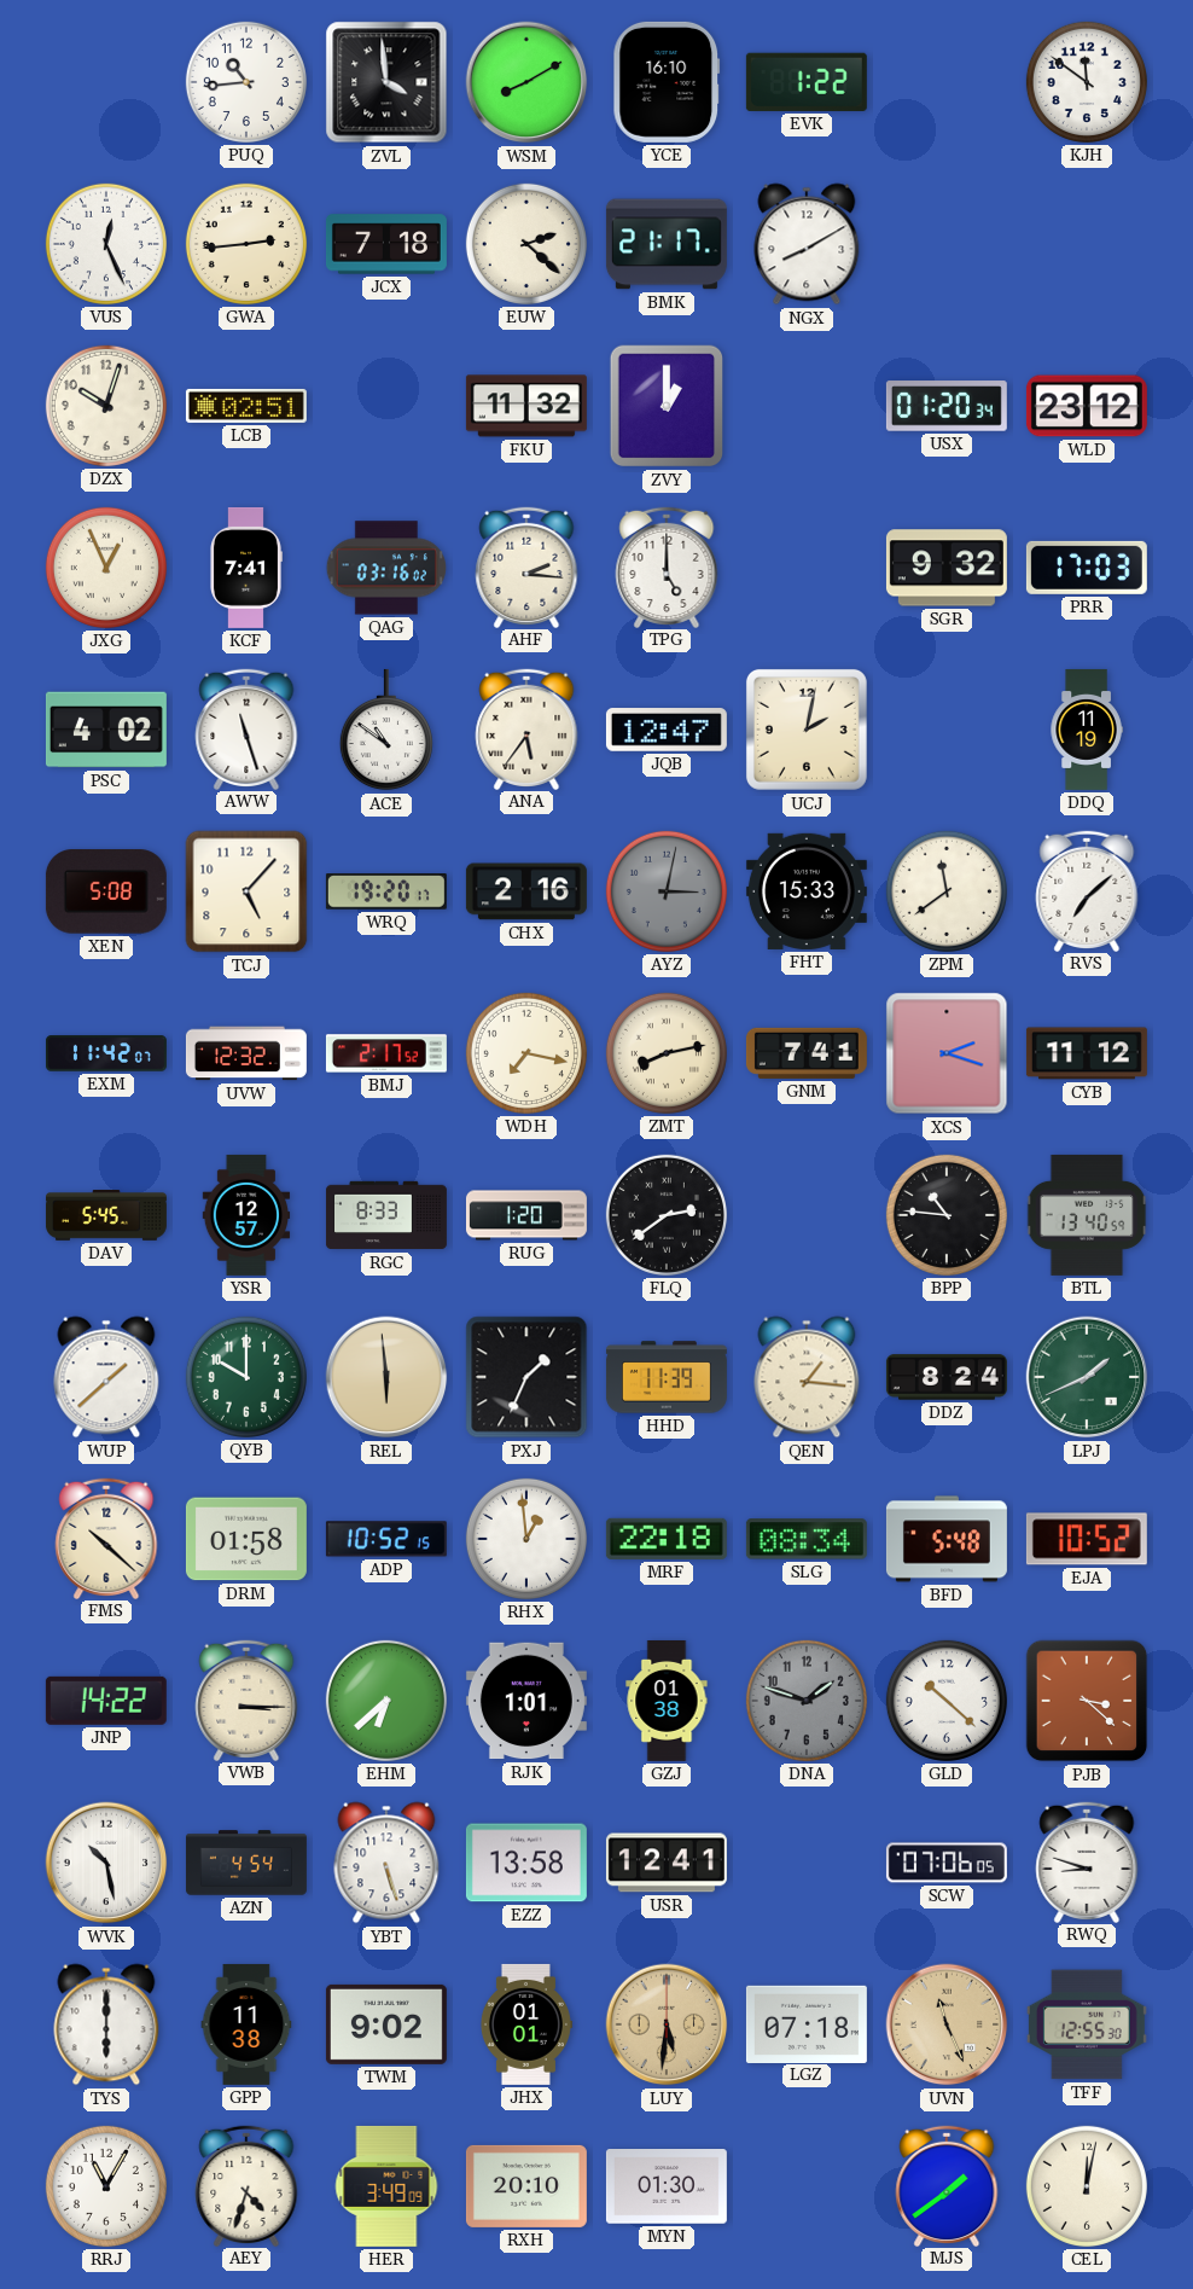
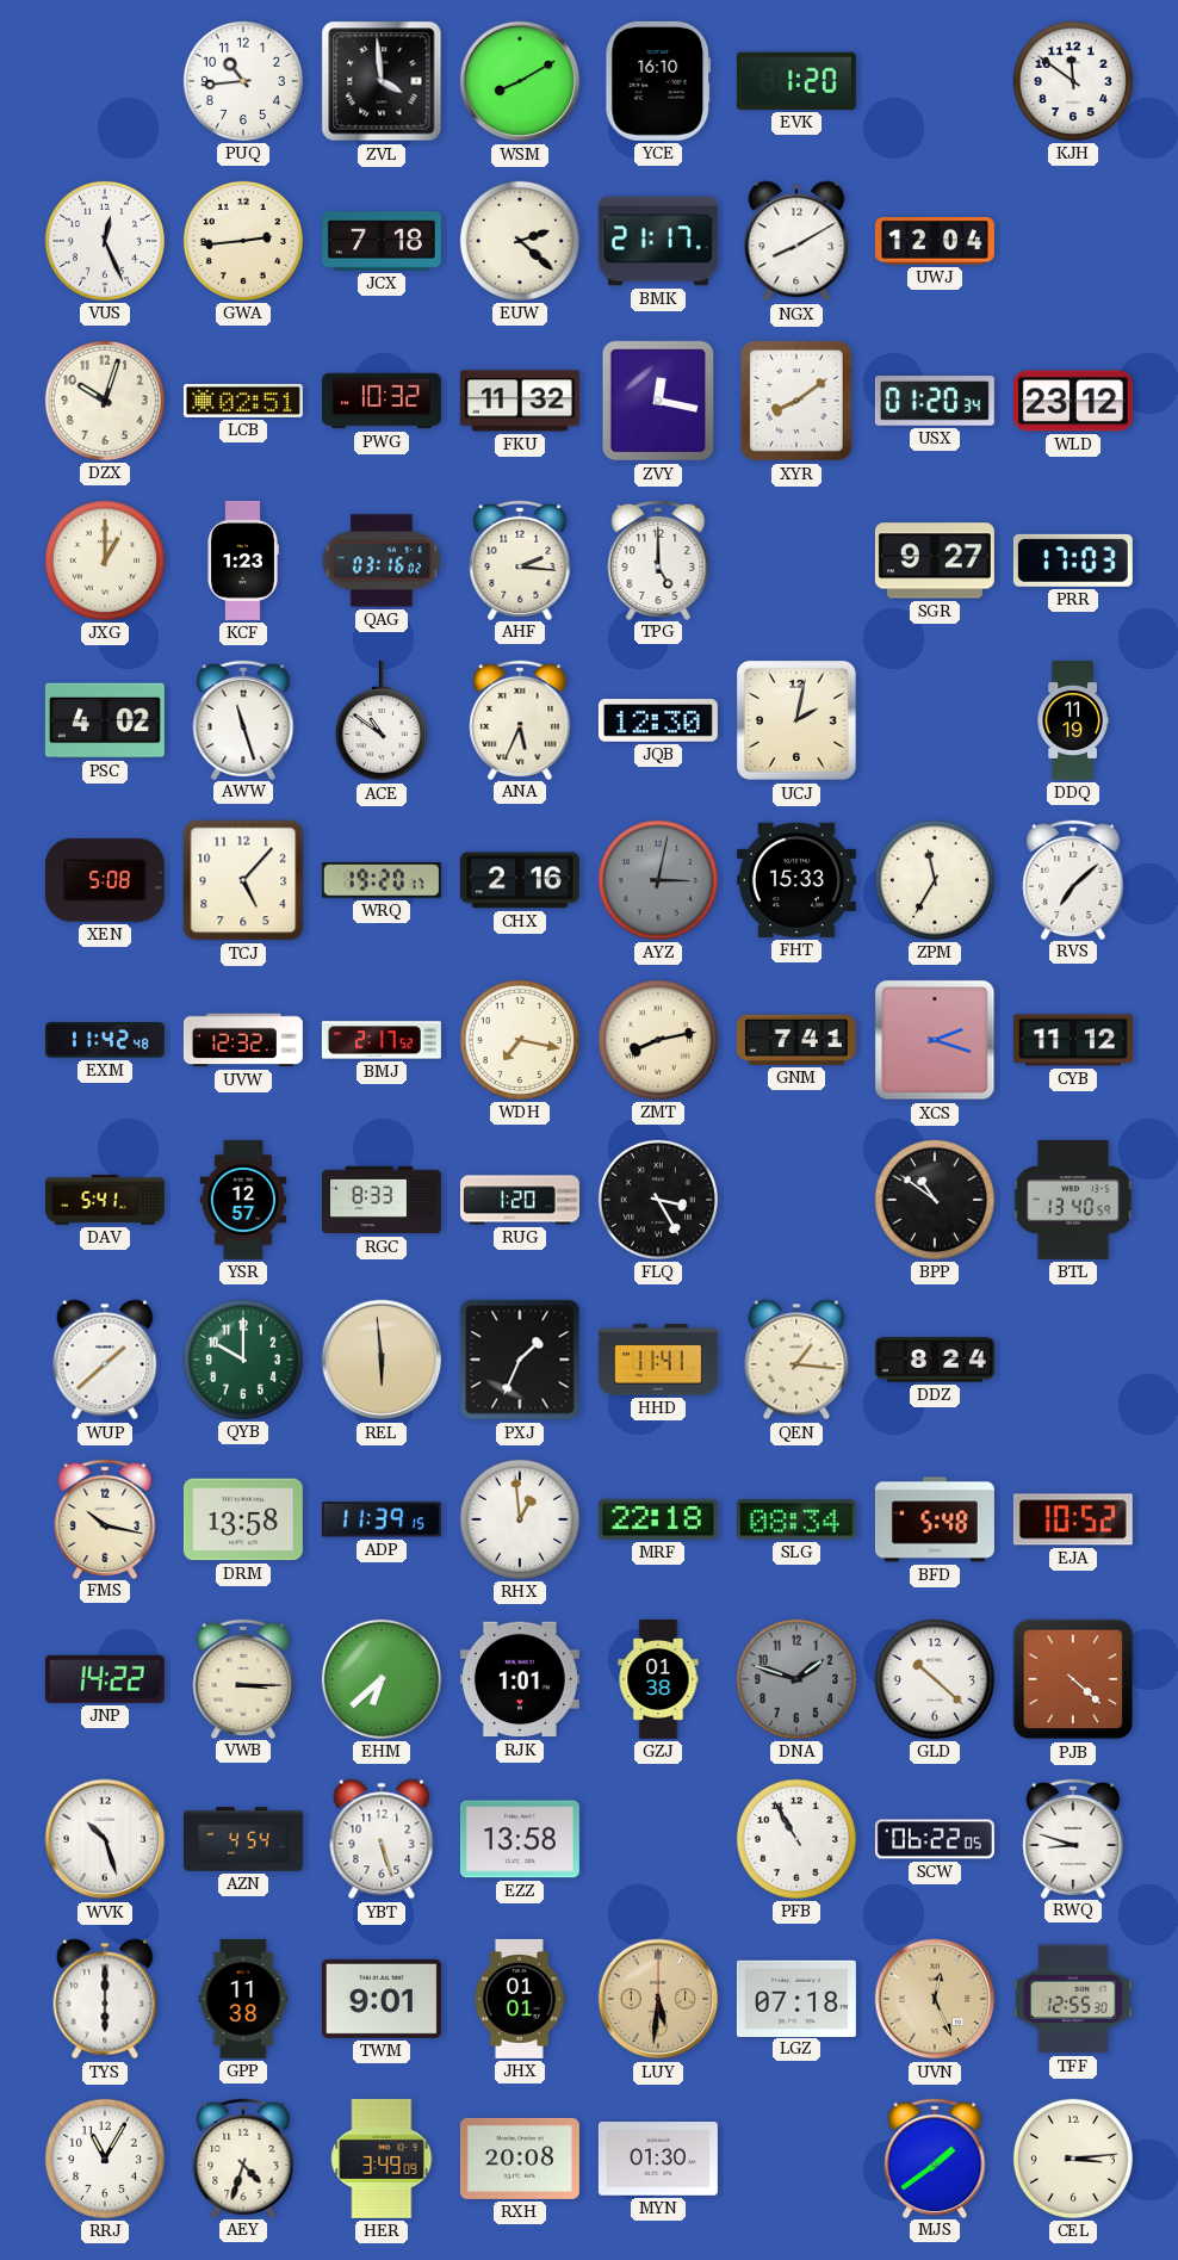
EVK: 1:22 -> 1:20 (796, 81)
UWJ: none -> 12:04 (935, 241)
PWG: none -> 10:32 (382, 401)
ZVY: 1:00 -> 12:17 (658, 401)
XYR: none -> 8:09 (796, 401)
JXG: 12:56 -> 1:00 (105, 561)
KCF: 7:41 -> 1:23 (243, 561)
SGR: 9:32 -> 9:27 (935, 561)
ANA: 5:36 -> 5:34 (520, 719)
JQB: 12:47 -> 12:30 (658, 720)
ZPM: 11:39 -> 11:35 (935, 880)
EXM: 11:42:07 -> 11:42:48 (105, 1040)
DAV: 5:45 -> 5:41 (105, 1201)
FLQ: 2:39 -> 3:25 (658, 1200)
BPP: 10:46 -> 10:51 (935, 1200)
HHD: 11:39 -> 11:41 (658, 1360)
LPJ: 1:41 -> none (1087, 1377)
FMS: 10:22 -> 10:17 (105, 1518)
DRM: 01:58 -> 13:58 (243, 1519)
ADP: 10:52 -> 11:39 (382, 1519)
PJB: 3:22 -> 4:22 (1073, 1679)
WVK: 10:28 -> 10:27 (105, 1839)
USR: 12:41 -> none (667, 1863)
PFB: none -> 10:55 (796, 1839)
SCW: 07:06 -> 06:22 (935, 1839)
TWM: 9:02 -> 9:01 (382, 1999)
UVN: 11:26 -> 12:26 (935, 1999)
RXH: 20:10 -> 20:08 (520, 2159)
CEL: 12:02 -> 3:14 (1073, 2159)
